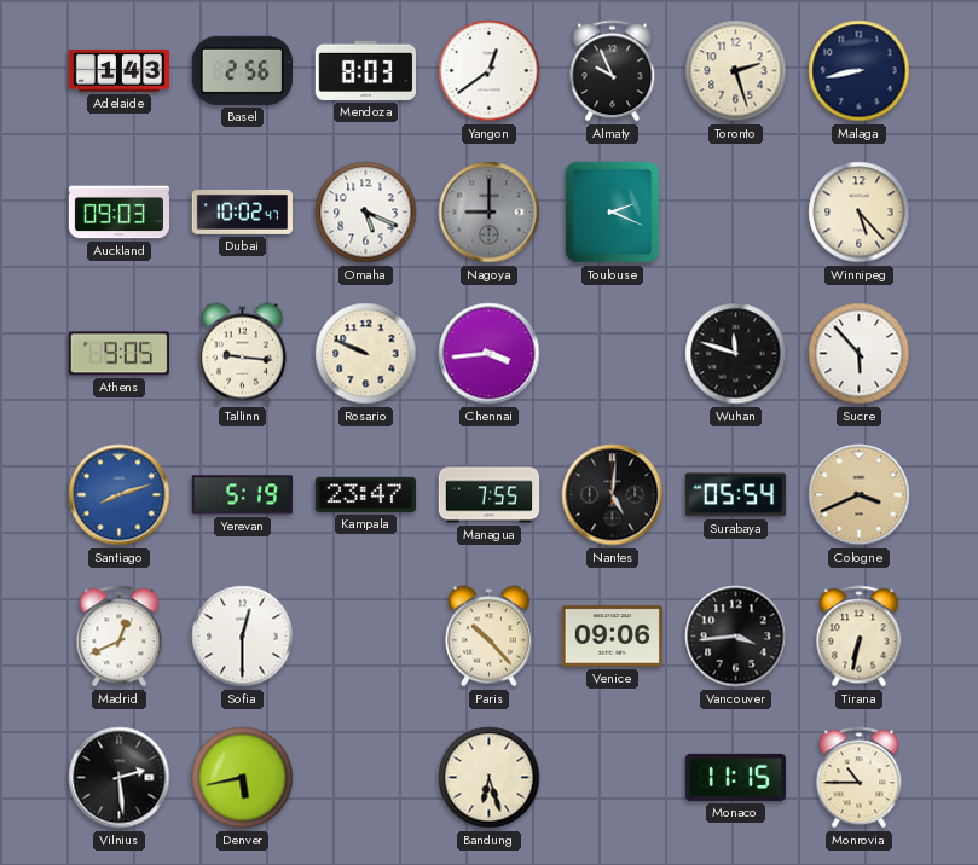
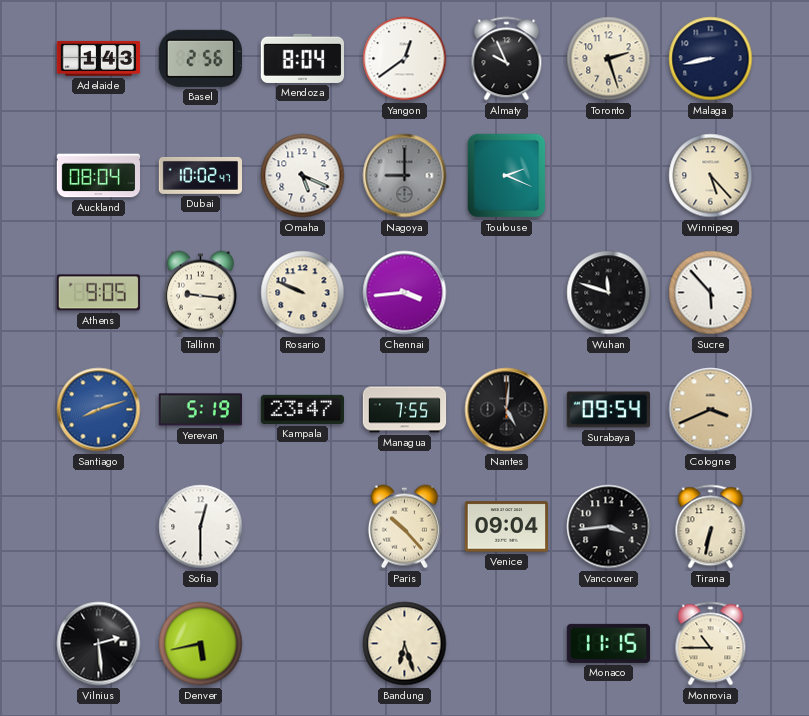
Mendoza: 8:03 -> 8:04 (302, 58)
Auckland: 09:03 -> 08:04 (99, 176)
Surabaya: 05:54 -> 09:54 (608, 410)
Madrid: 12:41 -> none (120, 637)
Venice: 09:06 -> 09:04 (506, 527)
